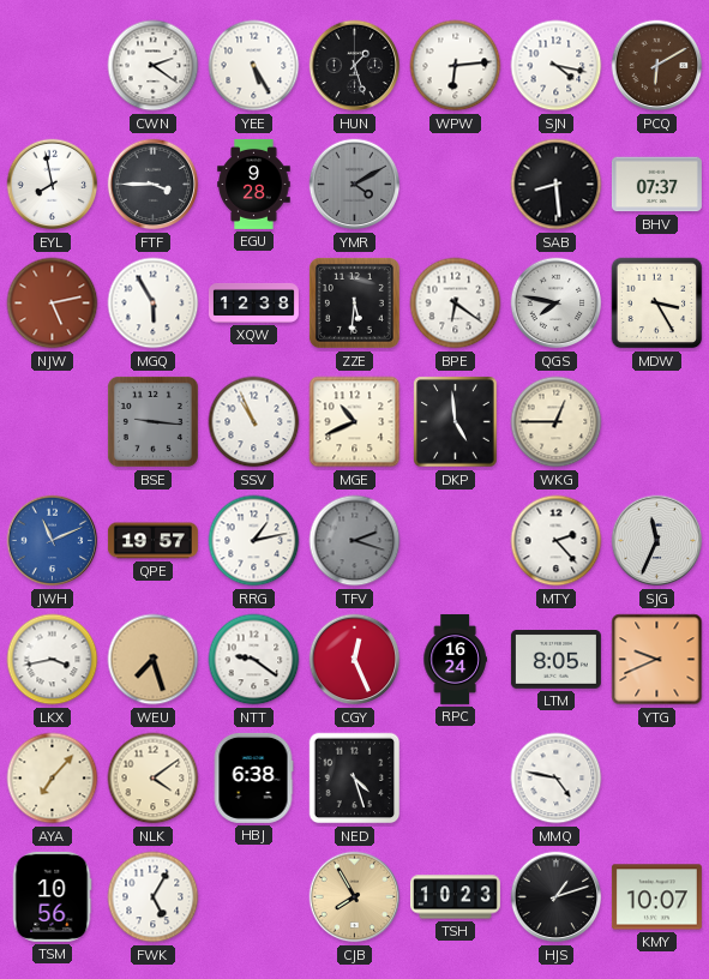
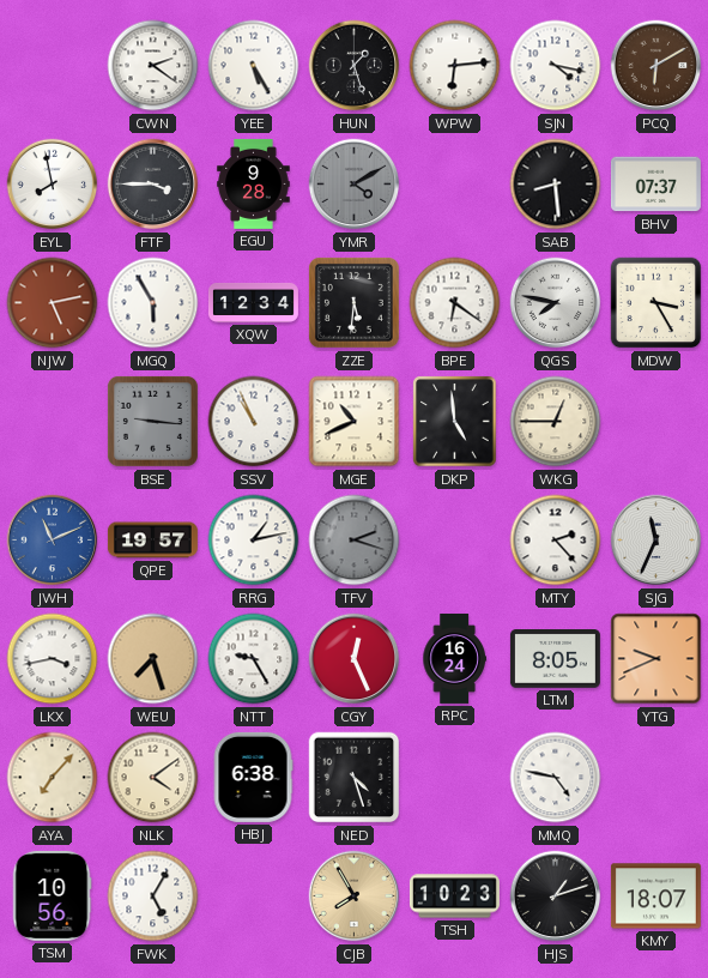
XQW: 12:38 -> 12:34 (253, 302)
NTT: 9:21 -> 9:25 (254, 659)
KMY: 10:07 -> 18:07 (655, 896)
